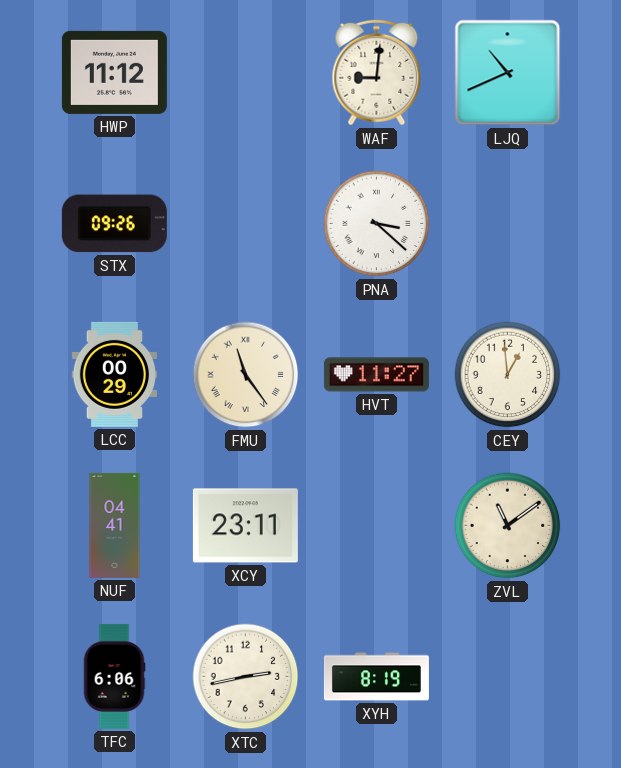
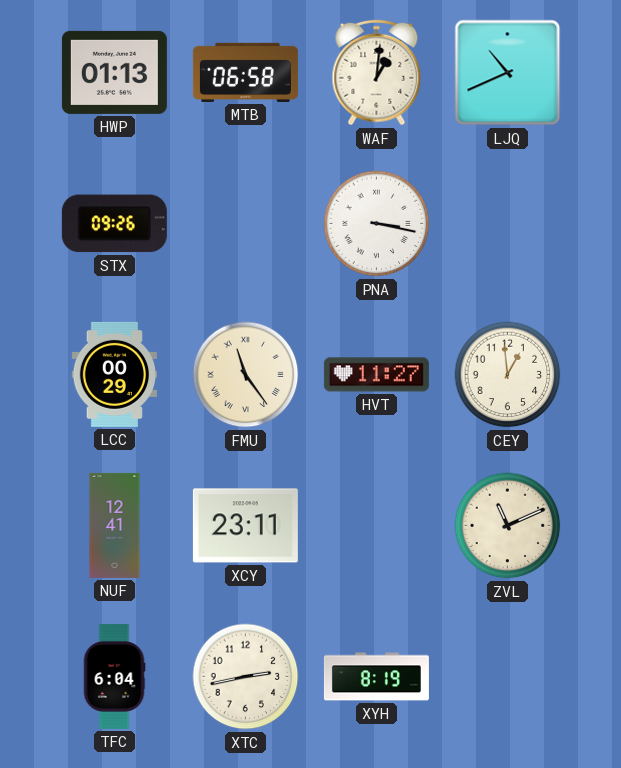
HWP: 11:12 -> 01:13 (114, 72)
MTB: none -> 06:58 (245, 72)
WAF: 9:01 -> 1:01 (377, 73)
PNA: 3:22 -> 3:17 (377, 224)
NUF: 04:41 -> 12:41 (115, 525)
ZVL: 11:09 -> 11:11 (508, 526)
TFC: 6:06 -> 6:04 (114, 676)
